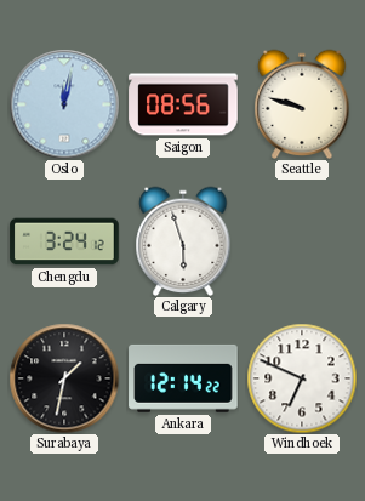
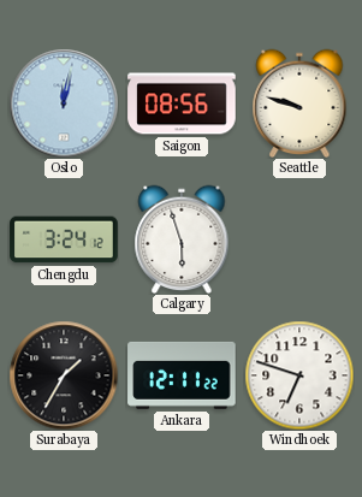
Surabaya: 1:32 -> 1:35 (64, 375)
Ankara: 12:14 -> 12:11 (182, 375)
Windhoek: 6:49 -> 6:48 (299, 375)
